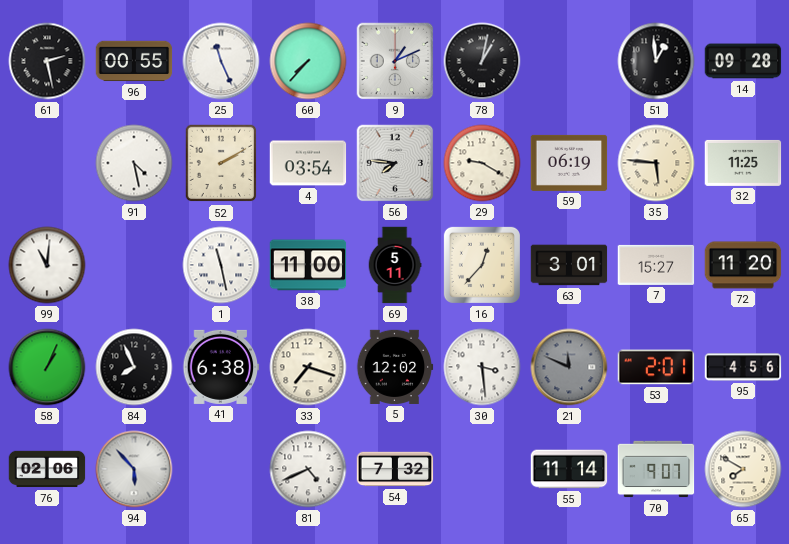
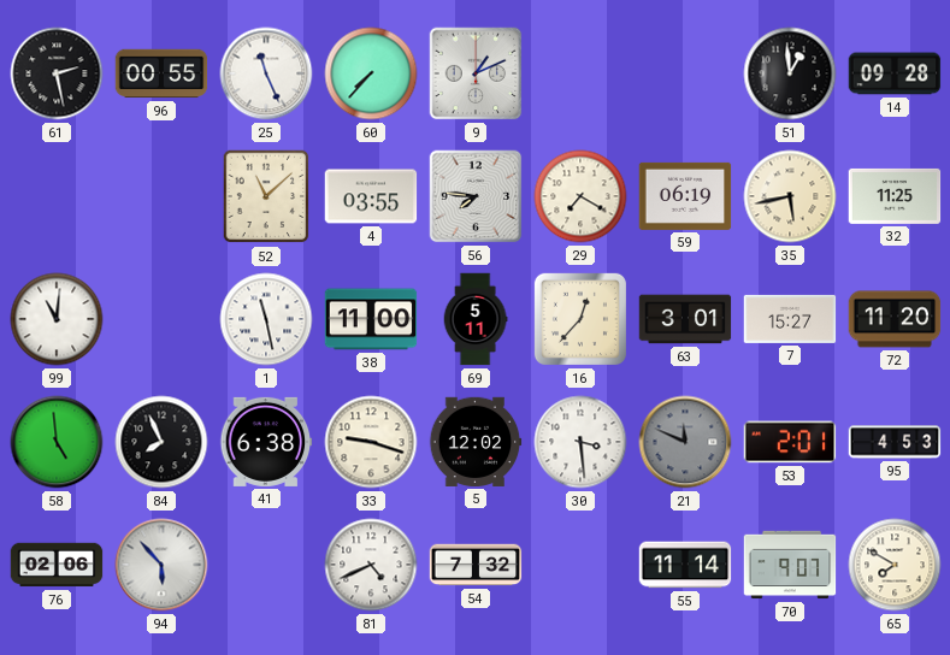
78: 1:02 -> none (482, 61)
91: 4:28 -> none (134, 163)
52: 2:10 -> 11:08 (266, 196)
4: 03:54 -> 03:55 (371, 196)
29: 9:20 -> 7:20 (580, 196)
35: 5:46 -> 5:43 (790, 196)
58: 1:04 -> 4:59 (57, 442)
33: 7:18 -> 9:18 (371, 442)
95: 4:56 -> 4:53 (895, 442)
